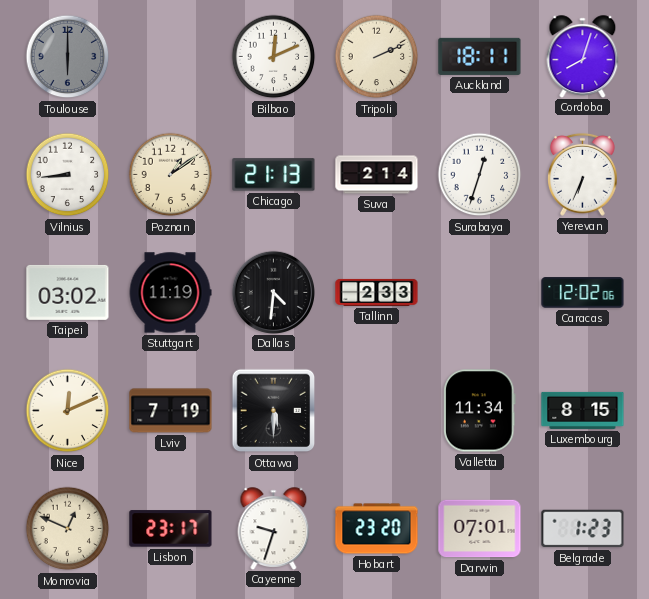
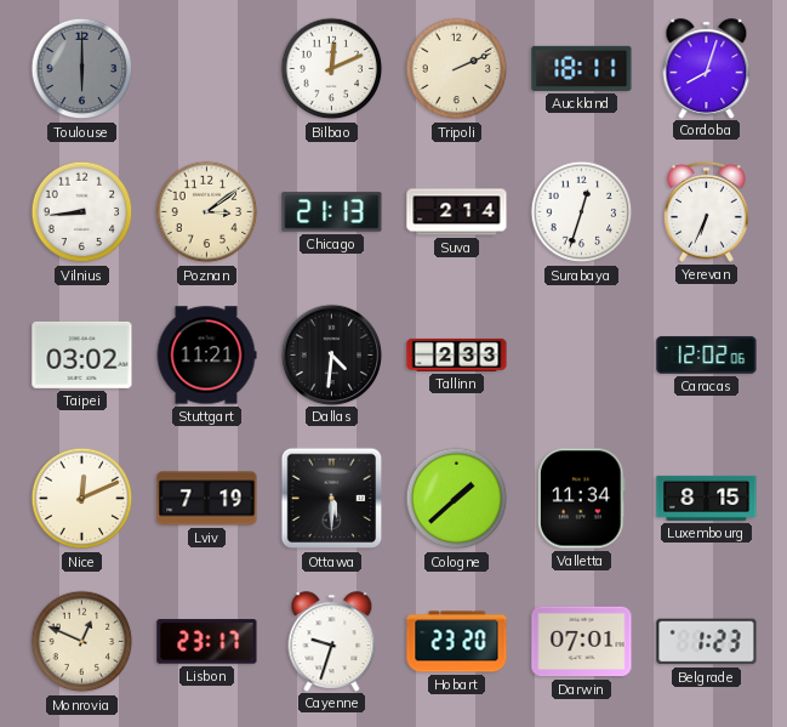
Poznan: 1:09 -> 3:09 (207, 212)
Stuttgart: 11:19 -> 11:21 (206, 356)
Cologne: none -> 1:38 (457, 499)
